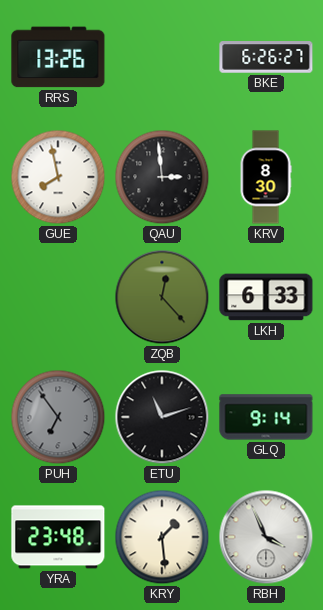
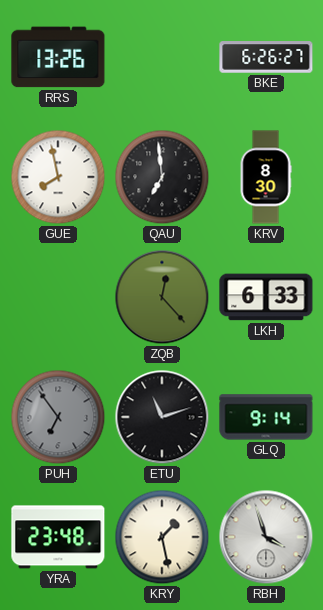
QAU: 2:59 -> 6:59 (162, 177)
KRY: 1:29 -> 1:28 (162, 537)
RBH: 3:56 -> 3:57 (266, 537)
